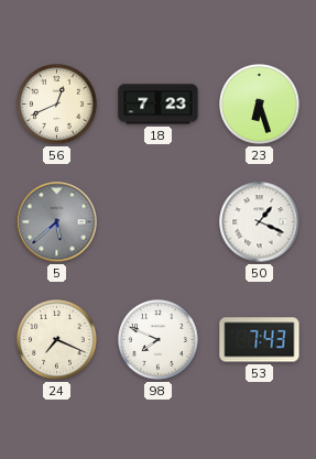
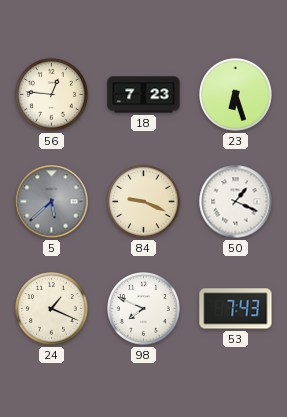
56: 12:41 -> 12:46 (52, 95)
84: none -> 9:19 (144, 202)
24: 7:19 -> 1:19 (52, 309)
